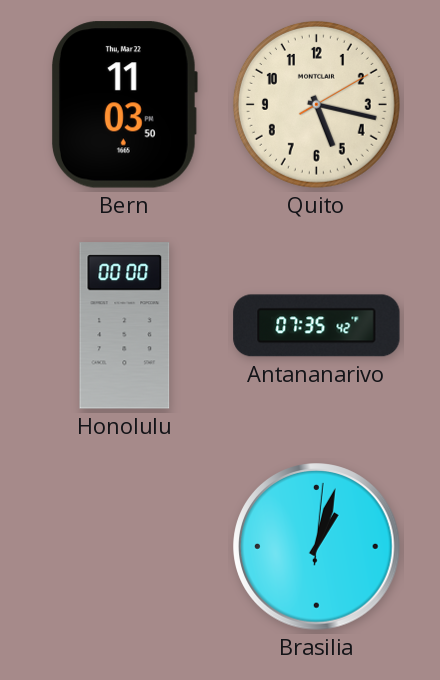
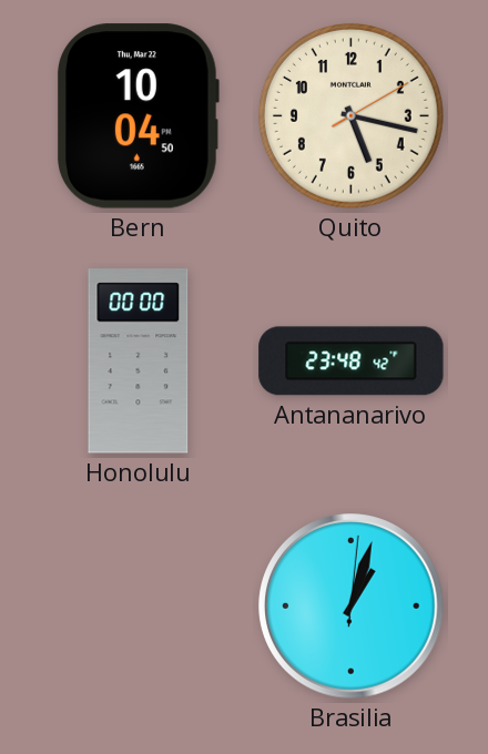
Bern: 11:03 -> 10:04 (139, 116)
Antananarivo: 07:35 -> 23:48 (352, 361)
